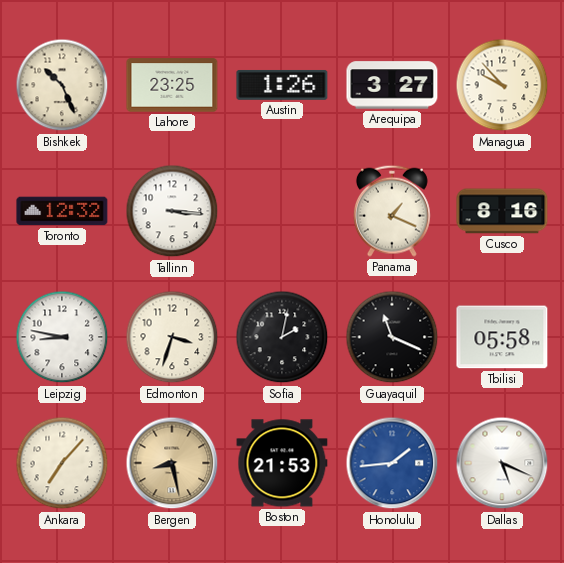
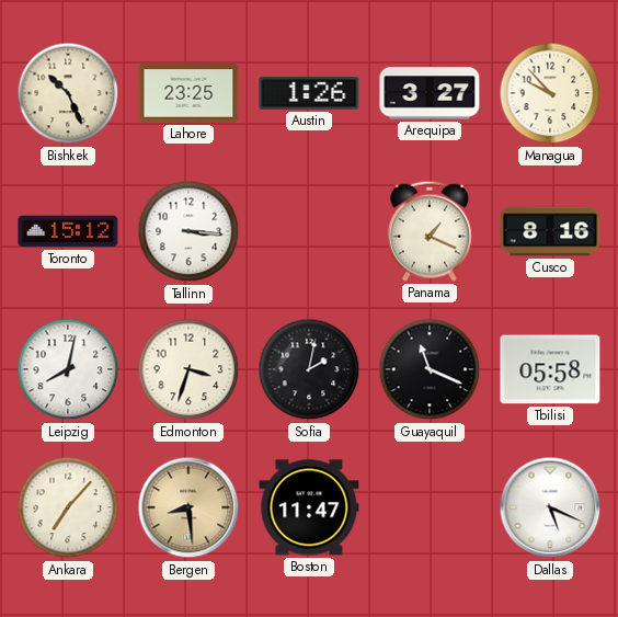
Toronto: 12:32 -> 15:12 (68, 231)
Leipzig: 8:47 -> 8:02 (68, 369)
Bergen: 8:28 -> 8:29 (188, 507)
Boston: 21:53 -> 11:47 (309, 507)
Honolulu: 1:44 -> none (392, 463)
